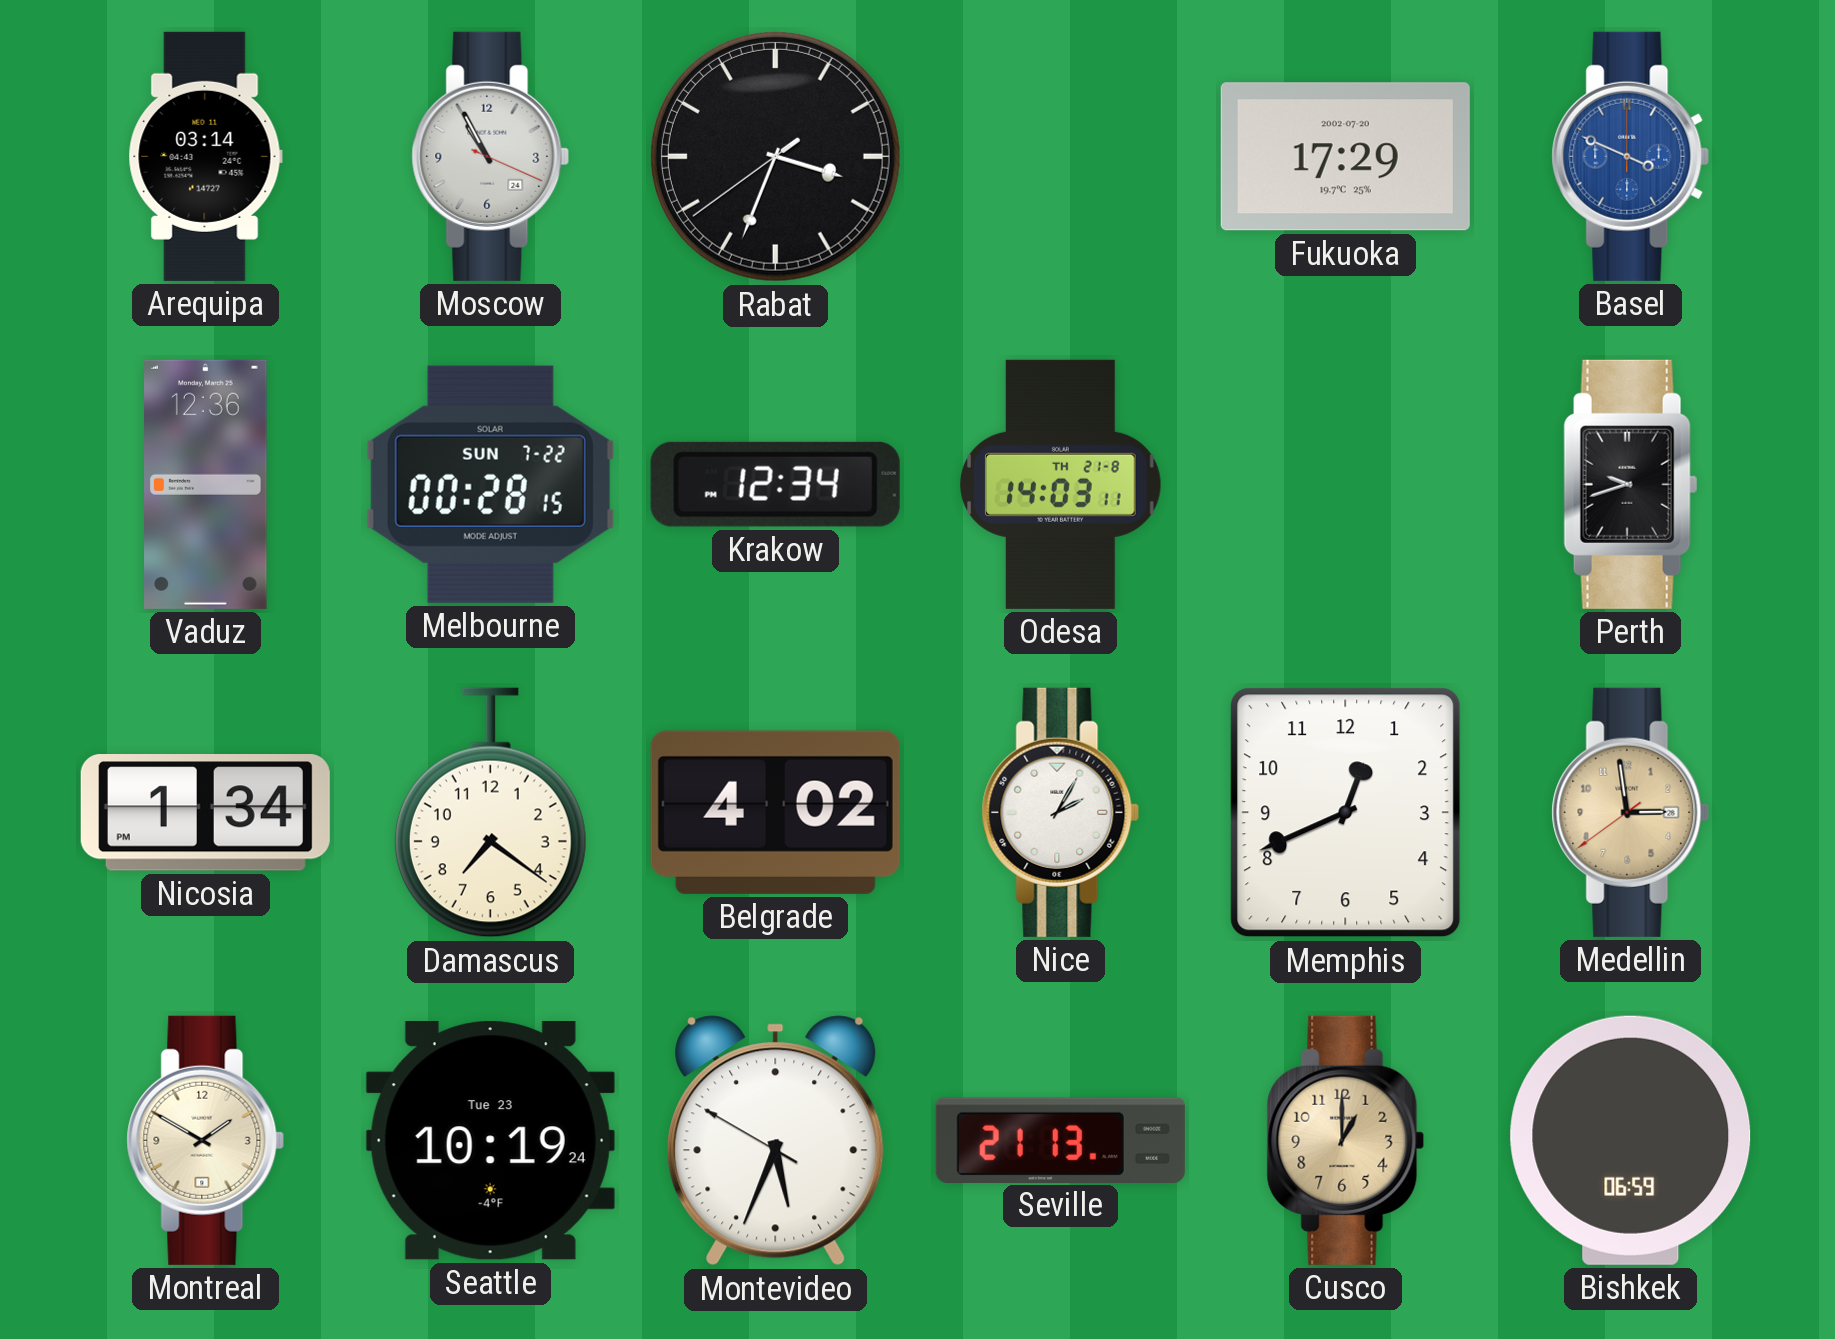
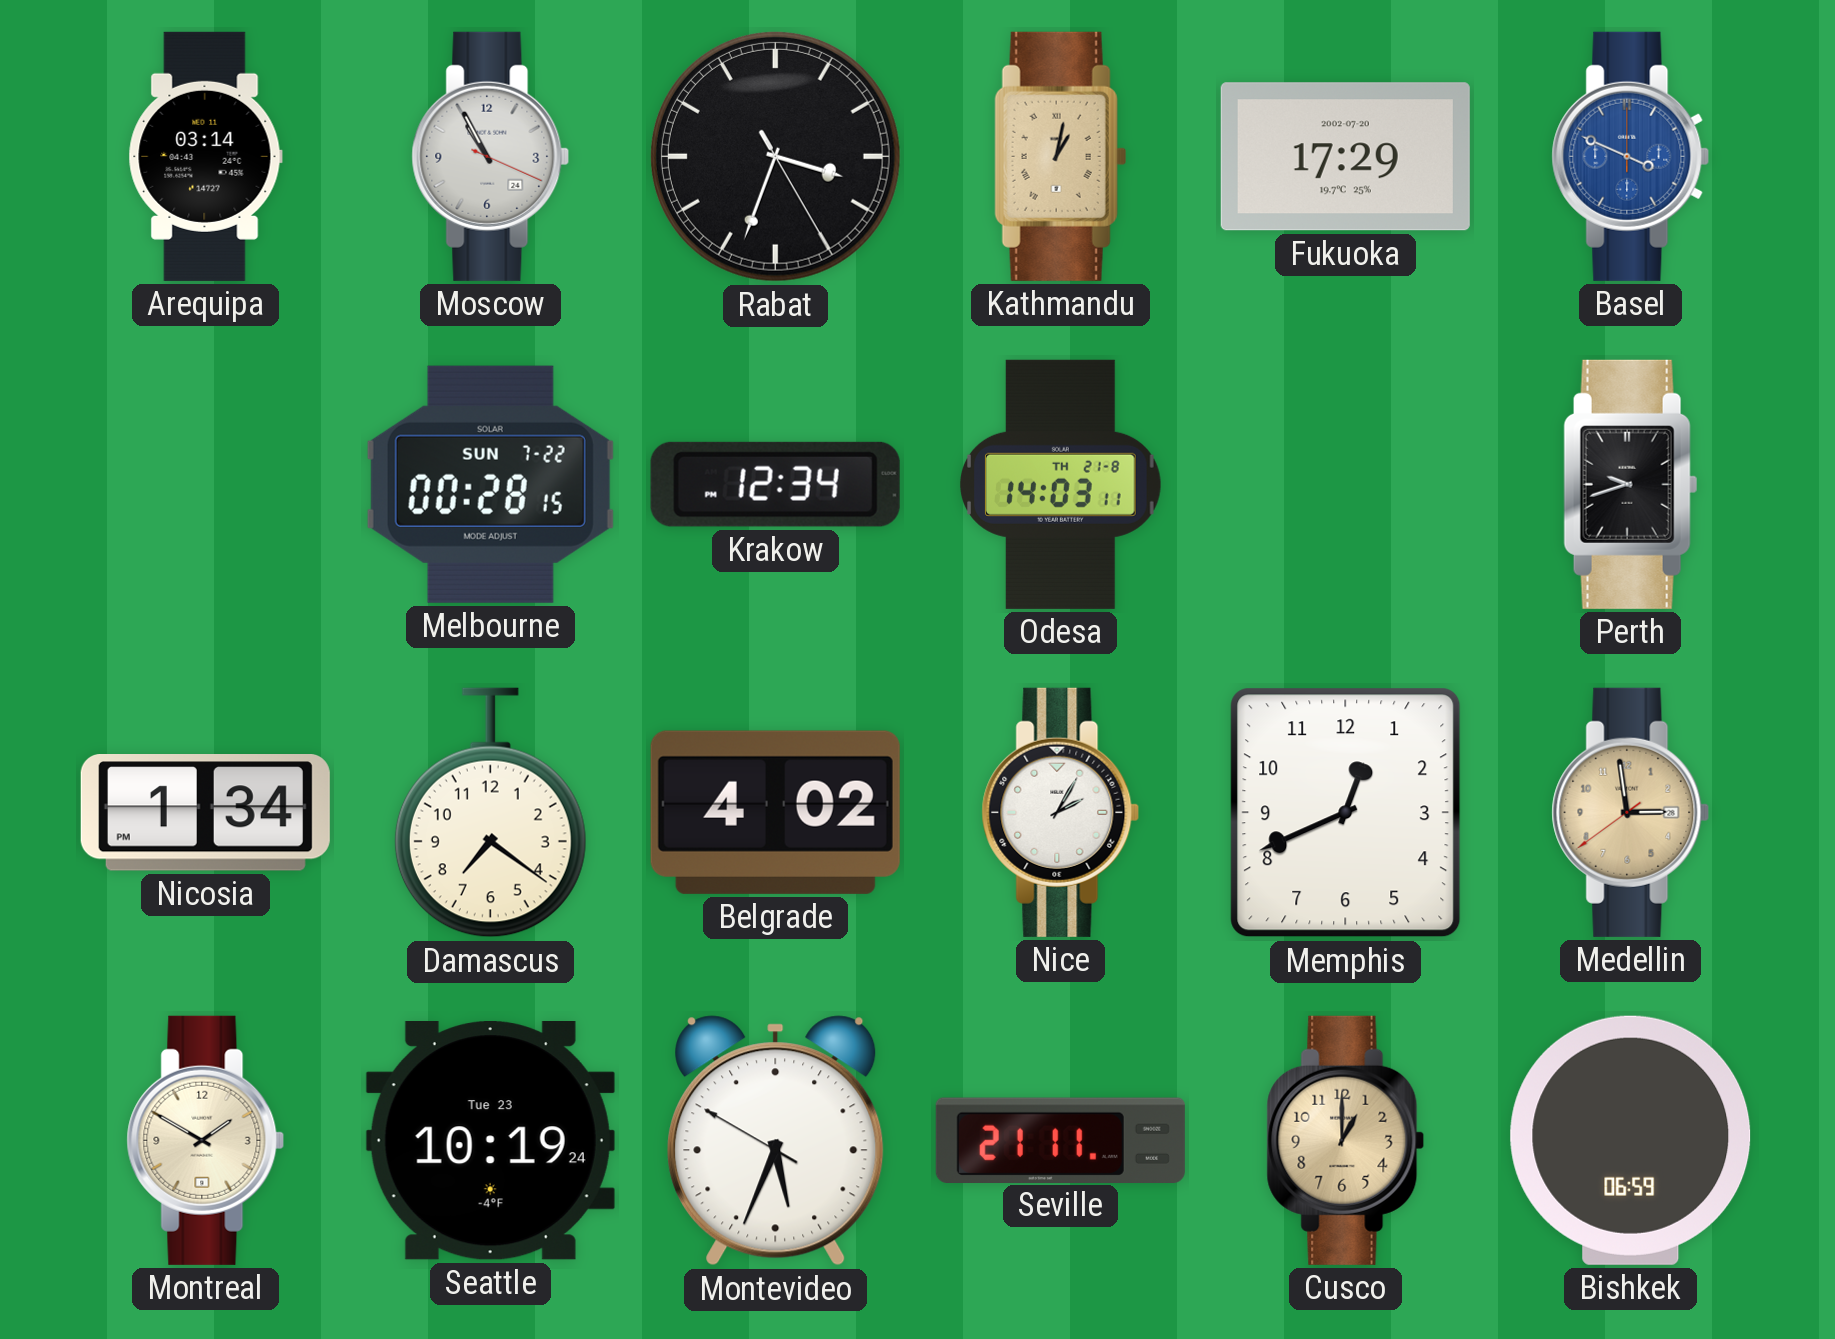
Rabat: 3:33:39 -> 3:33:25 (775, 156)
Kathmandu: none -> 1:02 (1061, 156)
Vaduz: 12:36 -> none (206, 484)
Seville: 21:13 -> 21:11 (1060, 1140)
